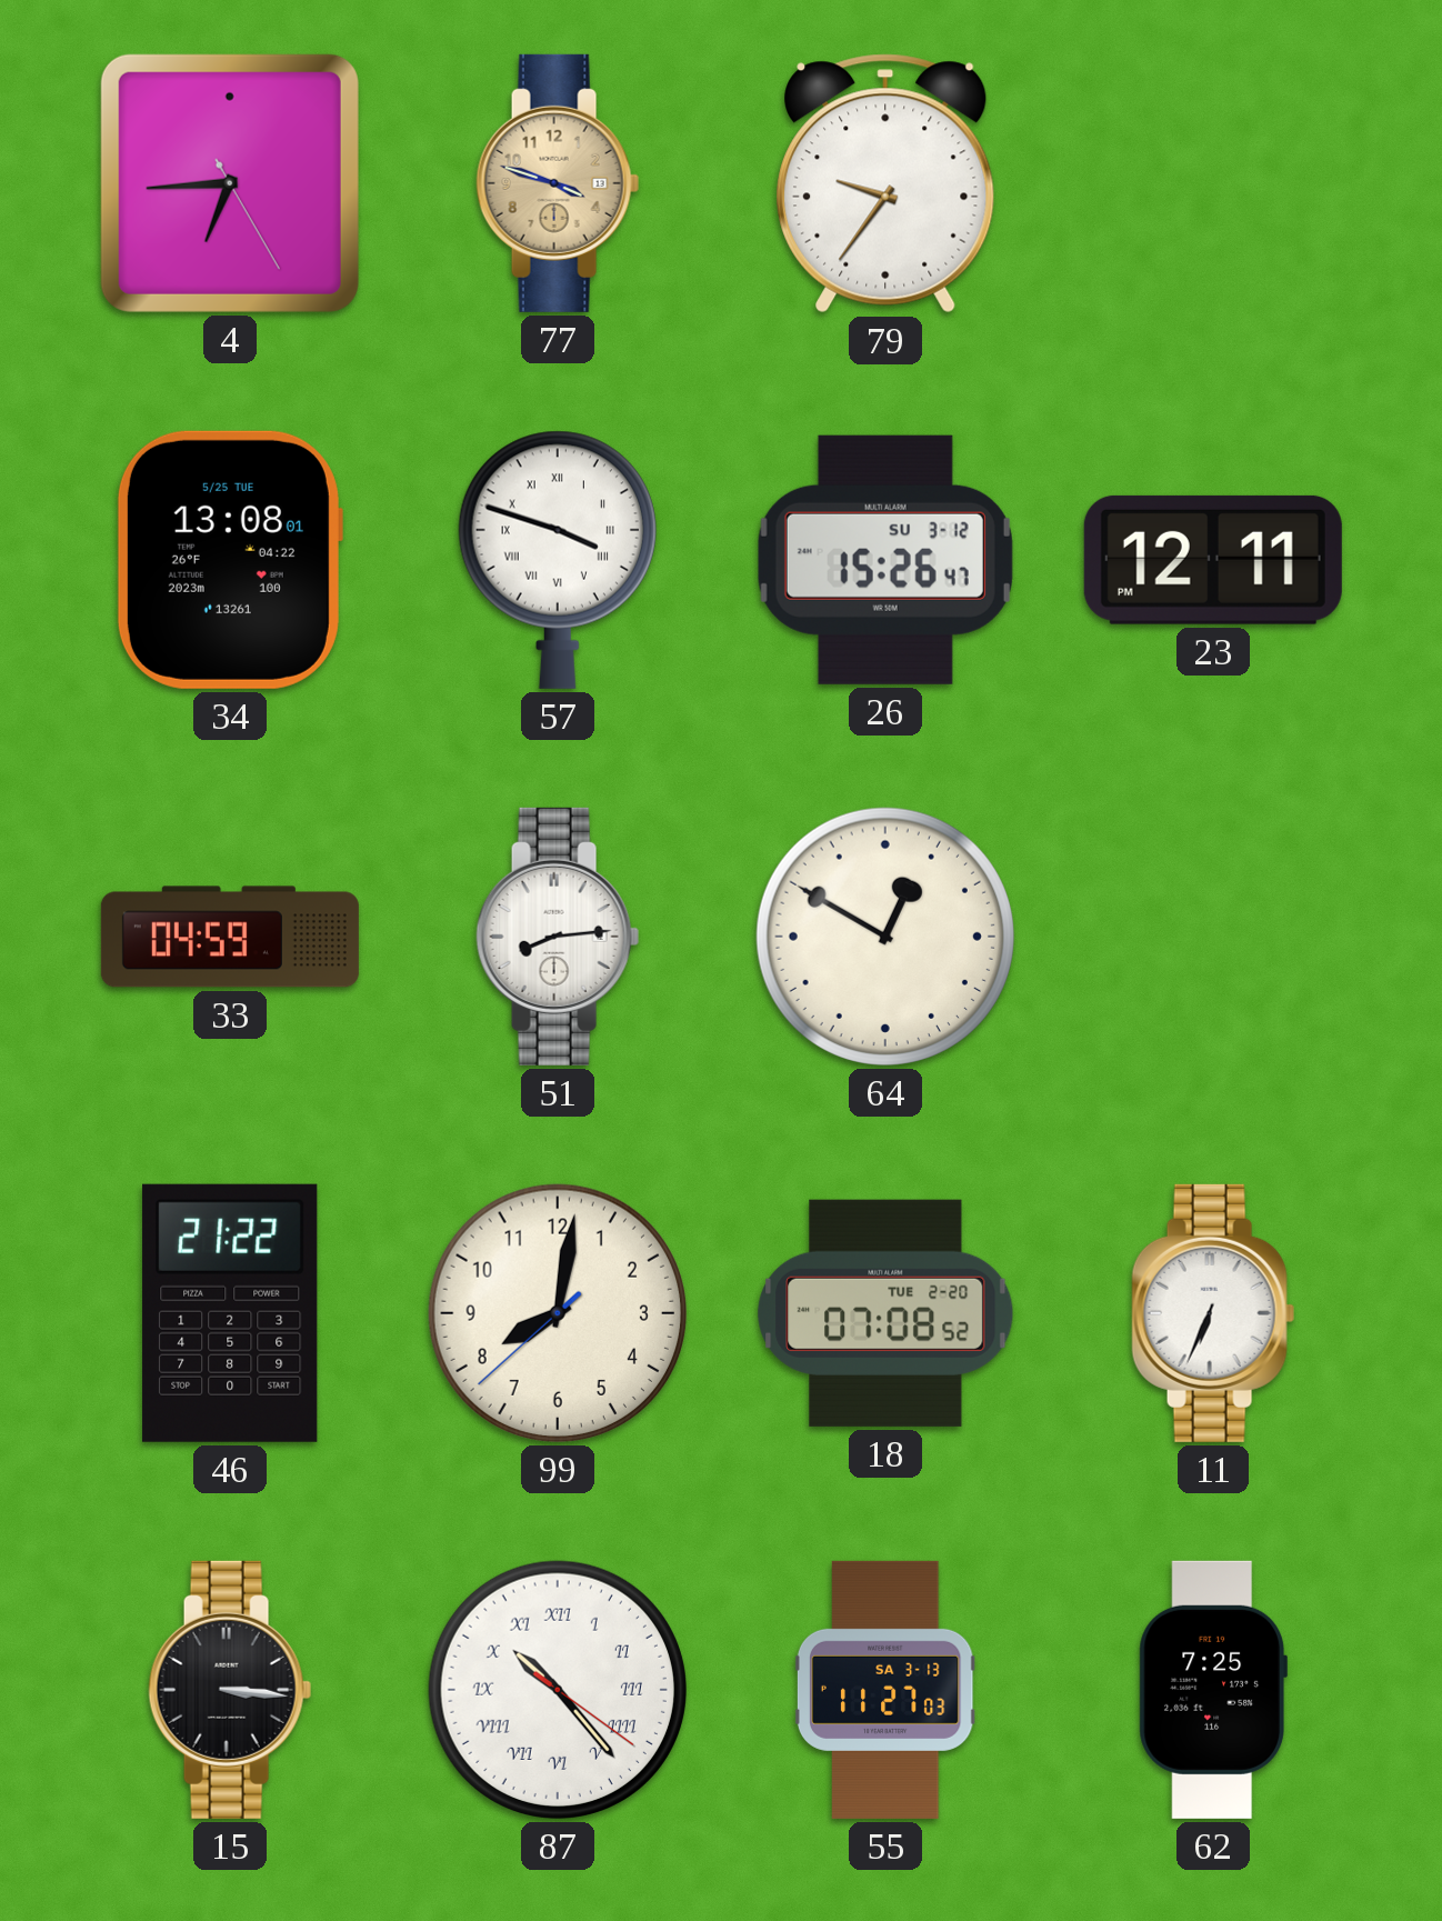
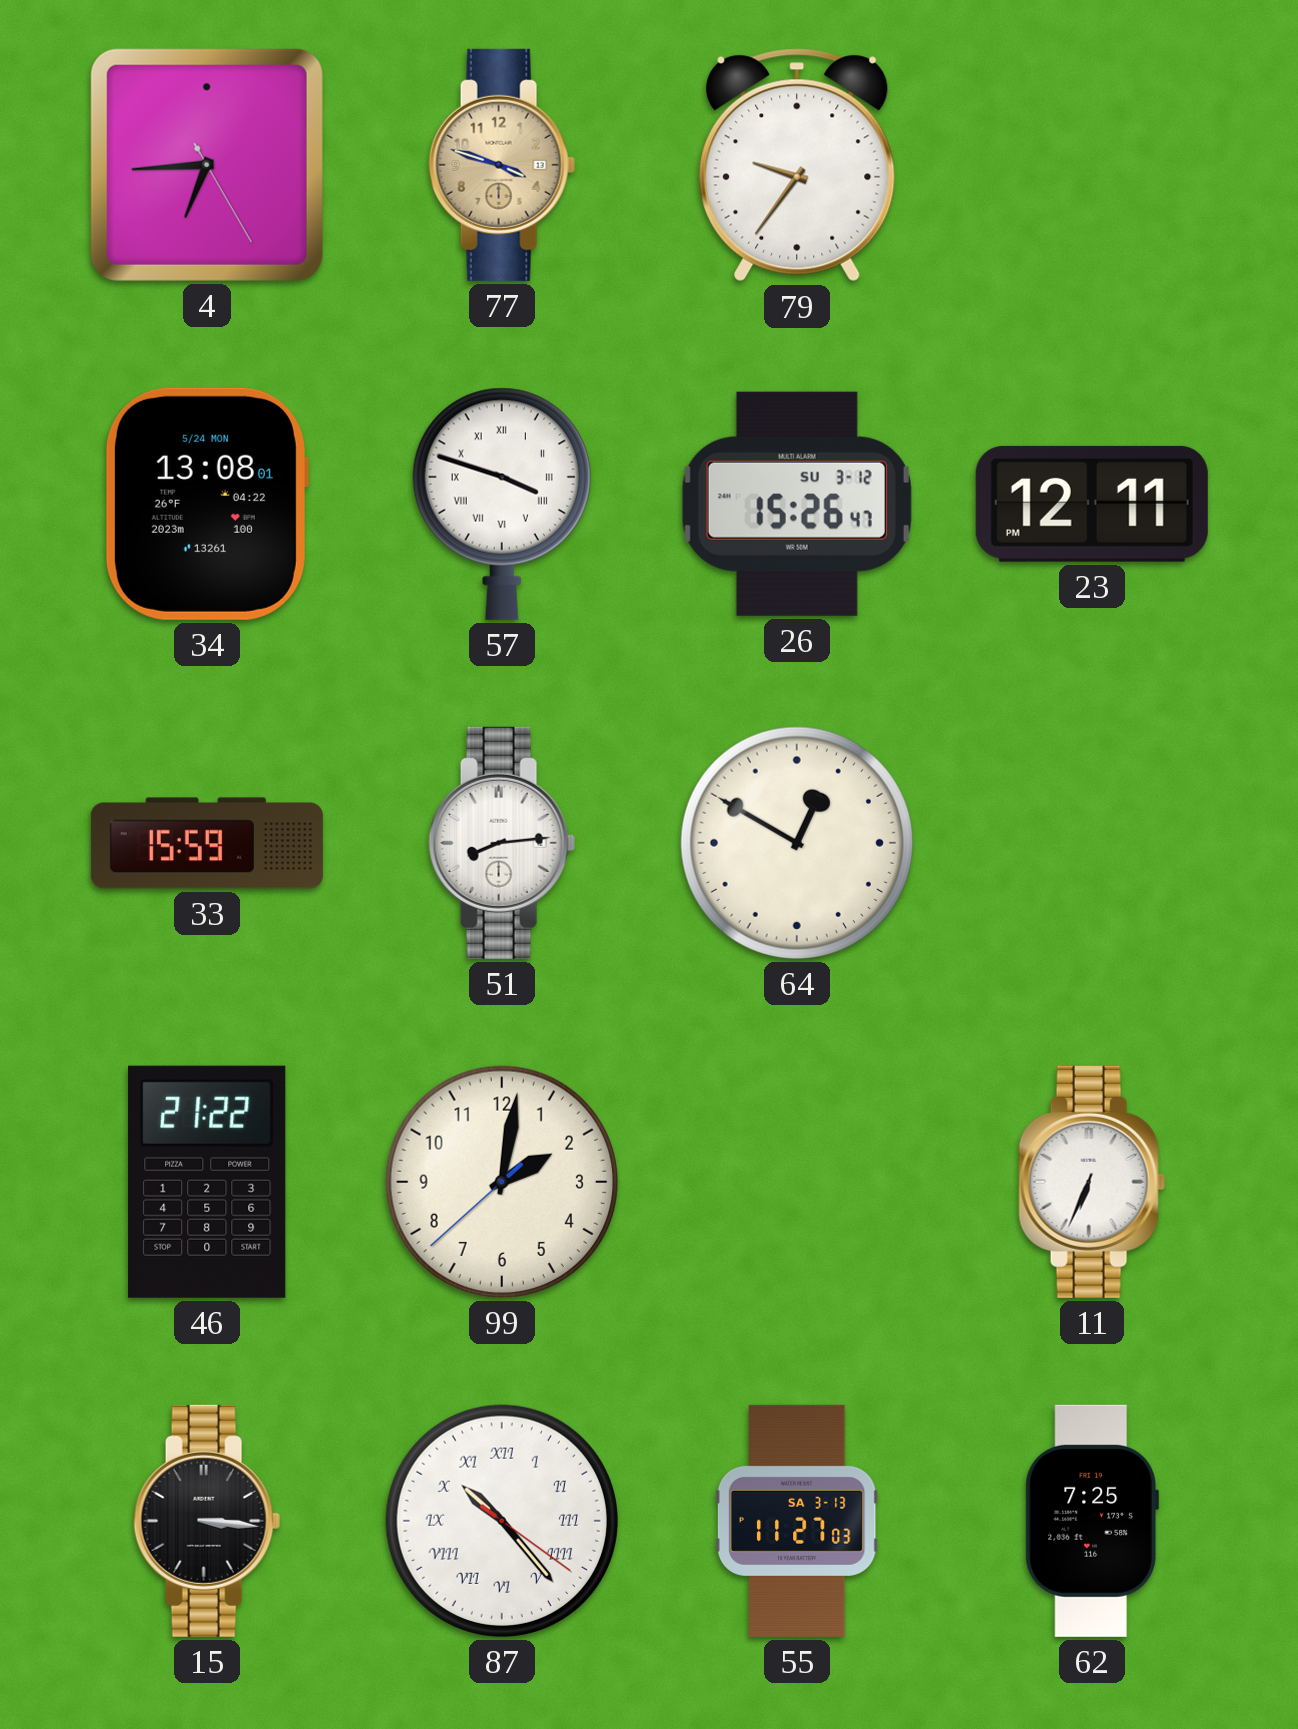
34 date: 5/25 TUE -> 5/24 MON (206, 504)
33: 04:59 -> 15:59 (207, 843)
99: 8:01 -> 2:01 (502, 1182)
18: 07:08 -> none (885, 1313)
